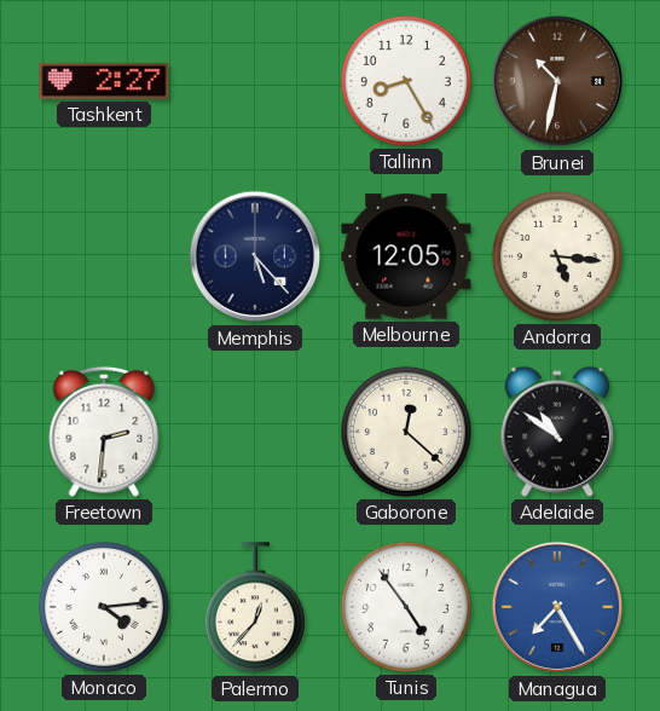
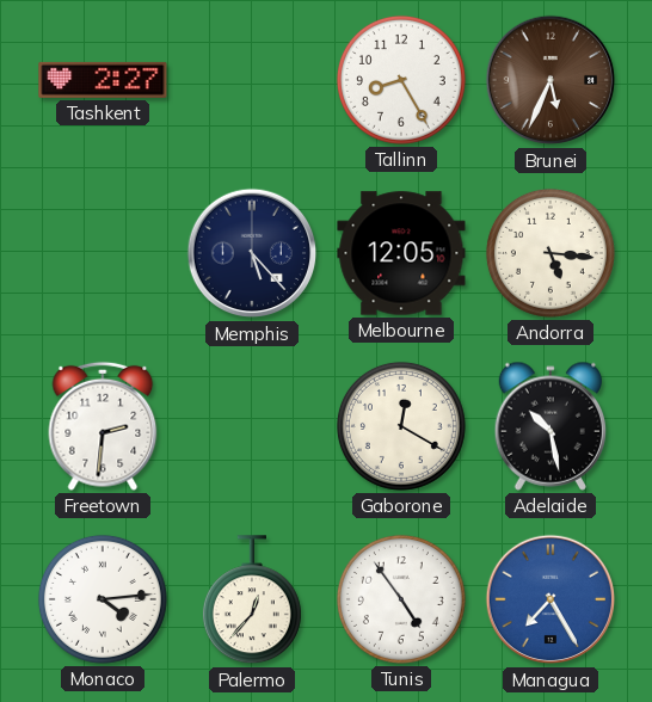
Brunei: 10:32 -> 5:34 (550, 80)
Gaborone: 12:22 -> 12:20 (401, 426)
Adelaide: 10:51 -> 10:28 (549, 426)
